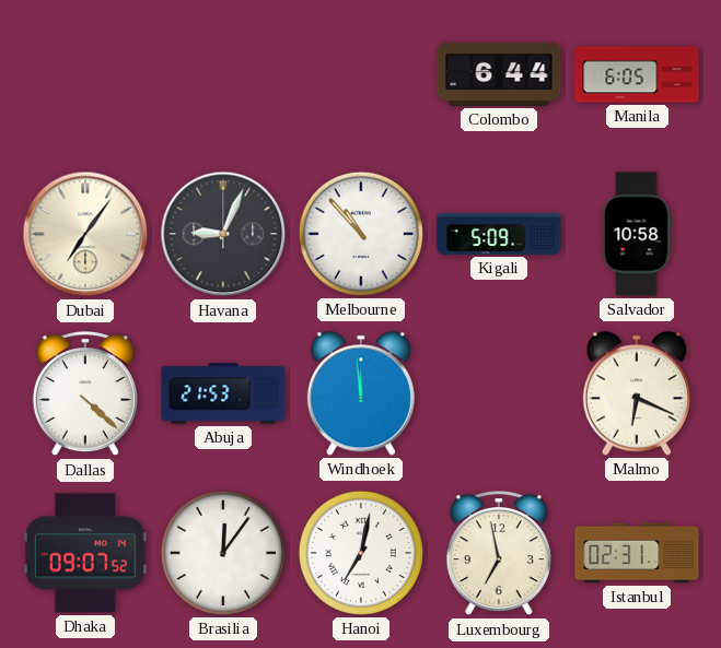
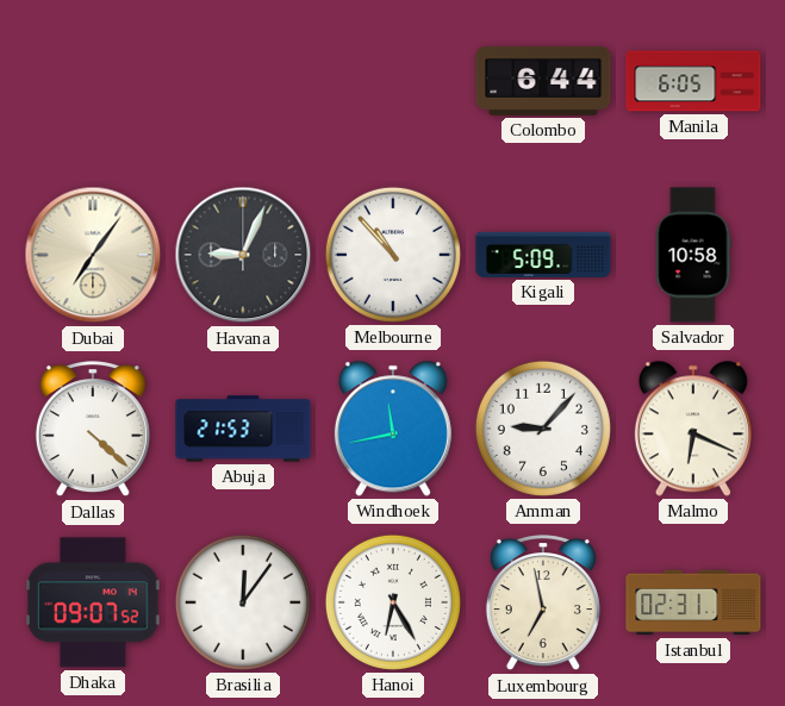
Windhoek: 11:59 -> 11:43 (393, 429)
Amman: none -> 9:07 (543, 429)
Hanoi: 7:02 -> 6:25 (393, 602)
